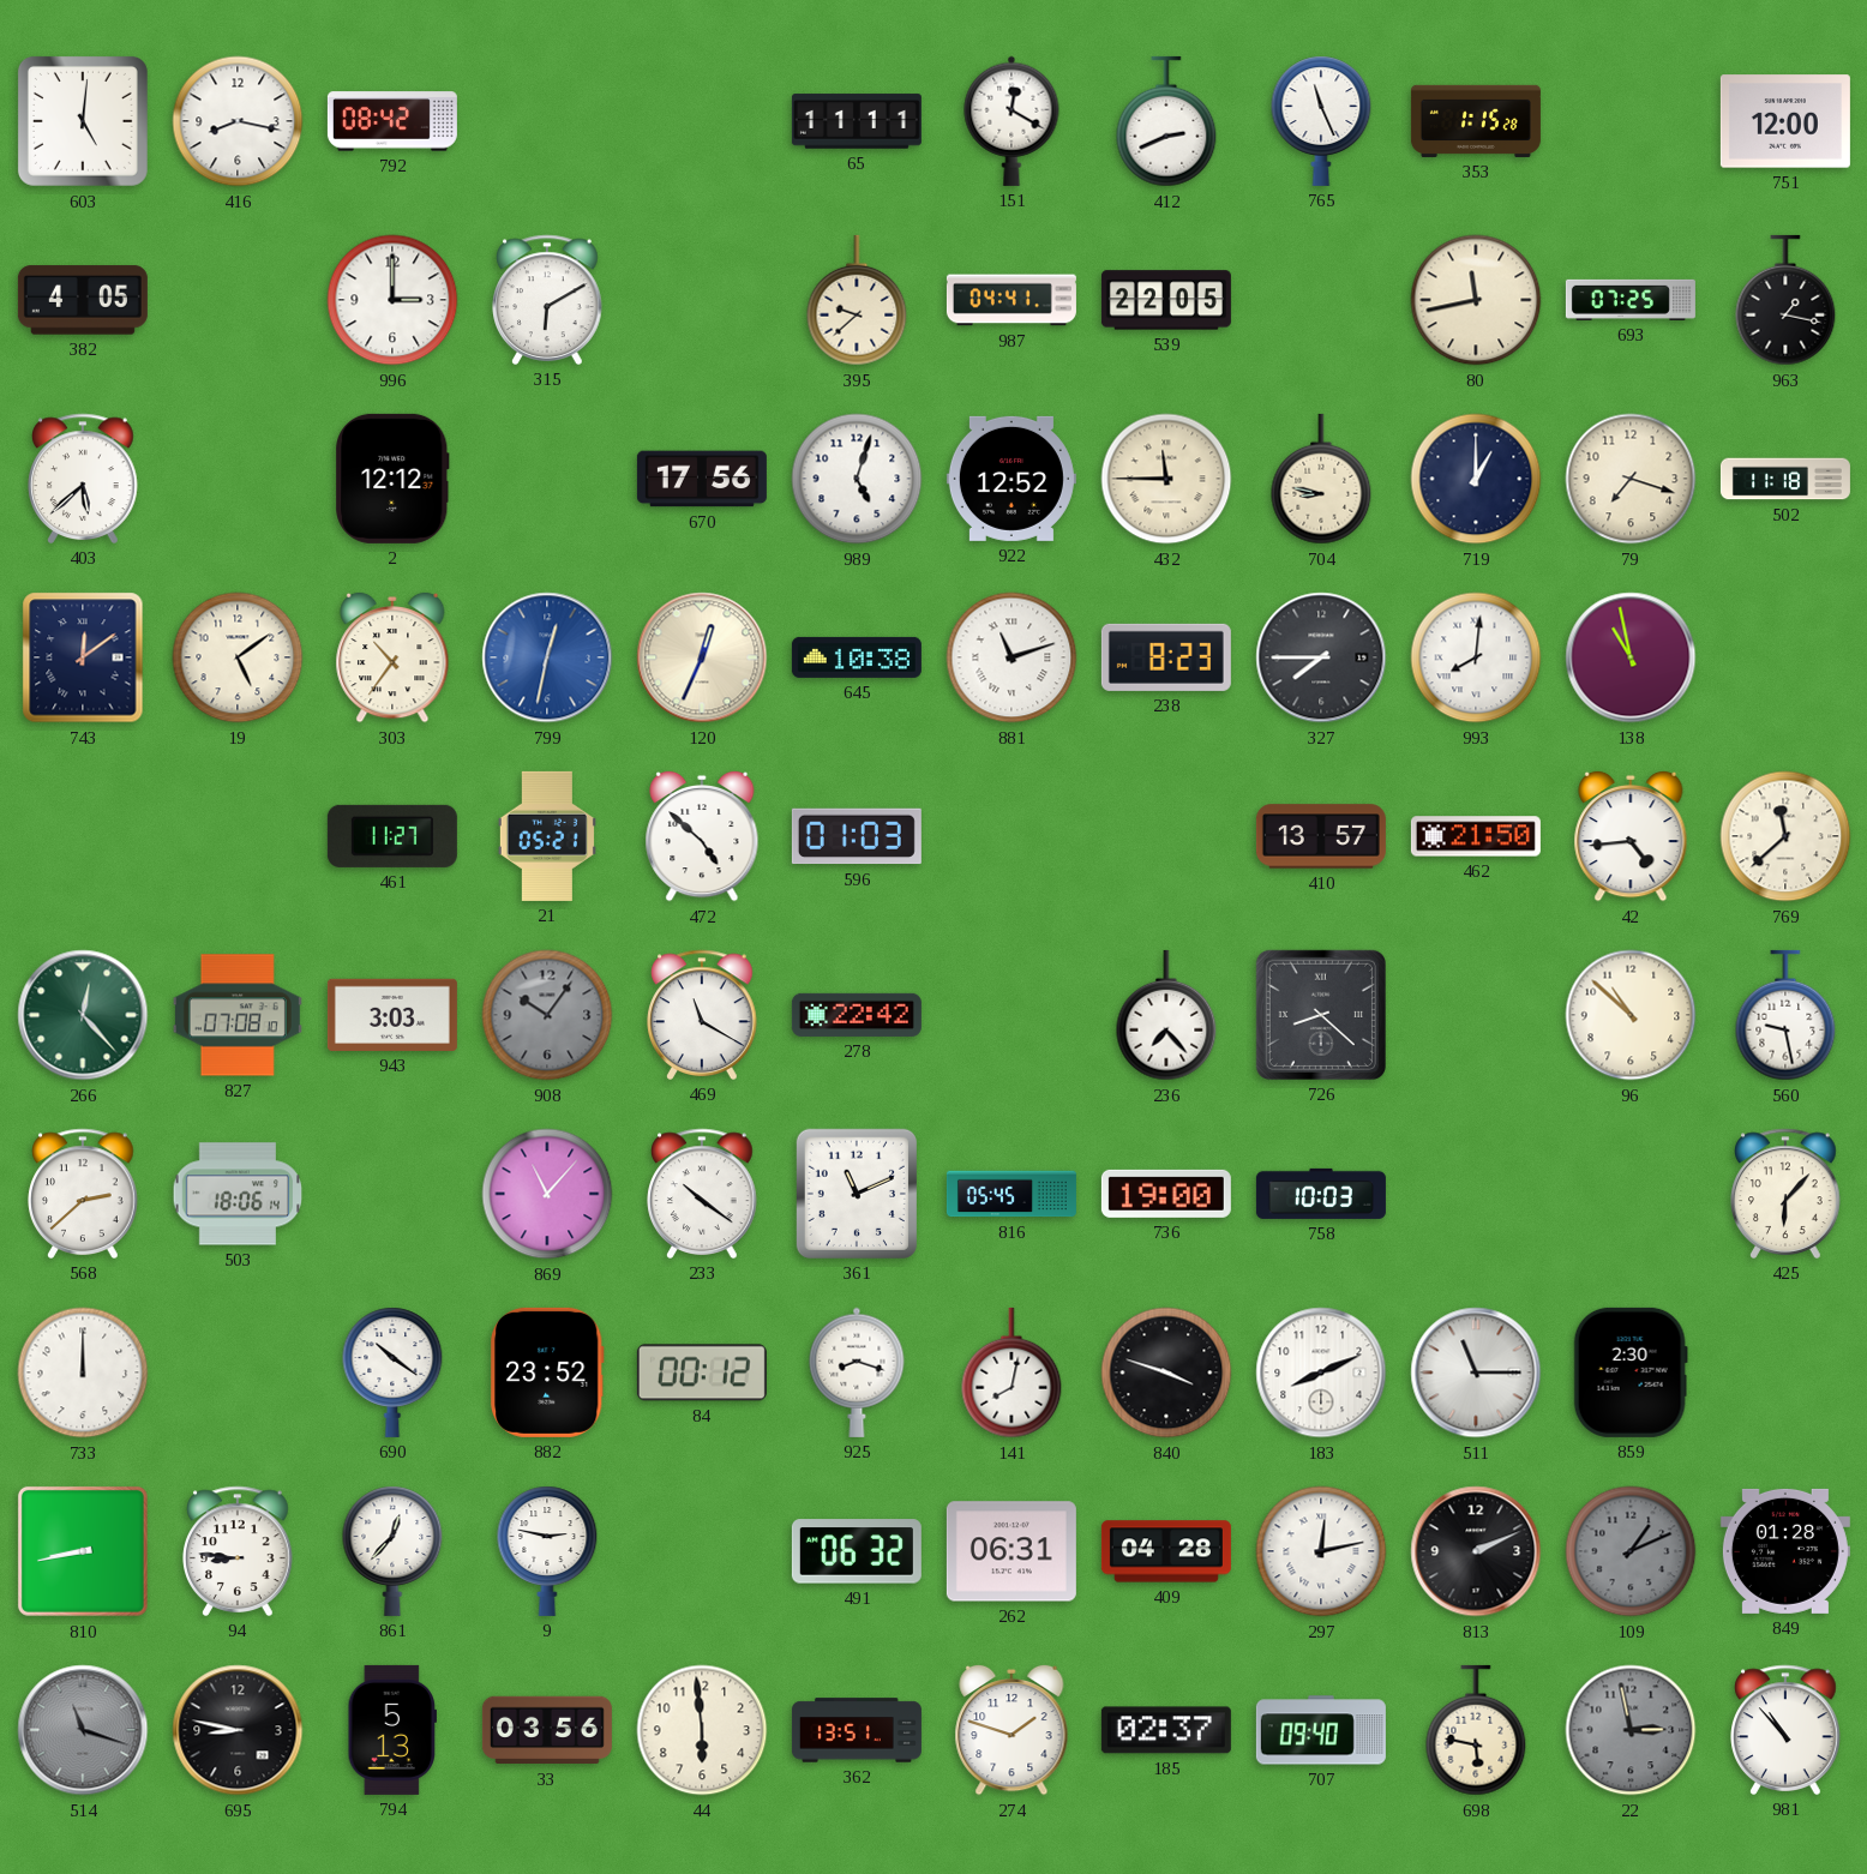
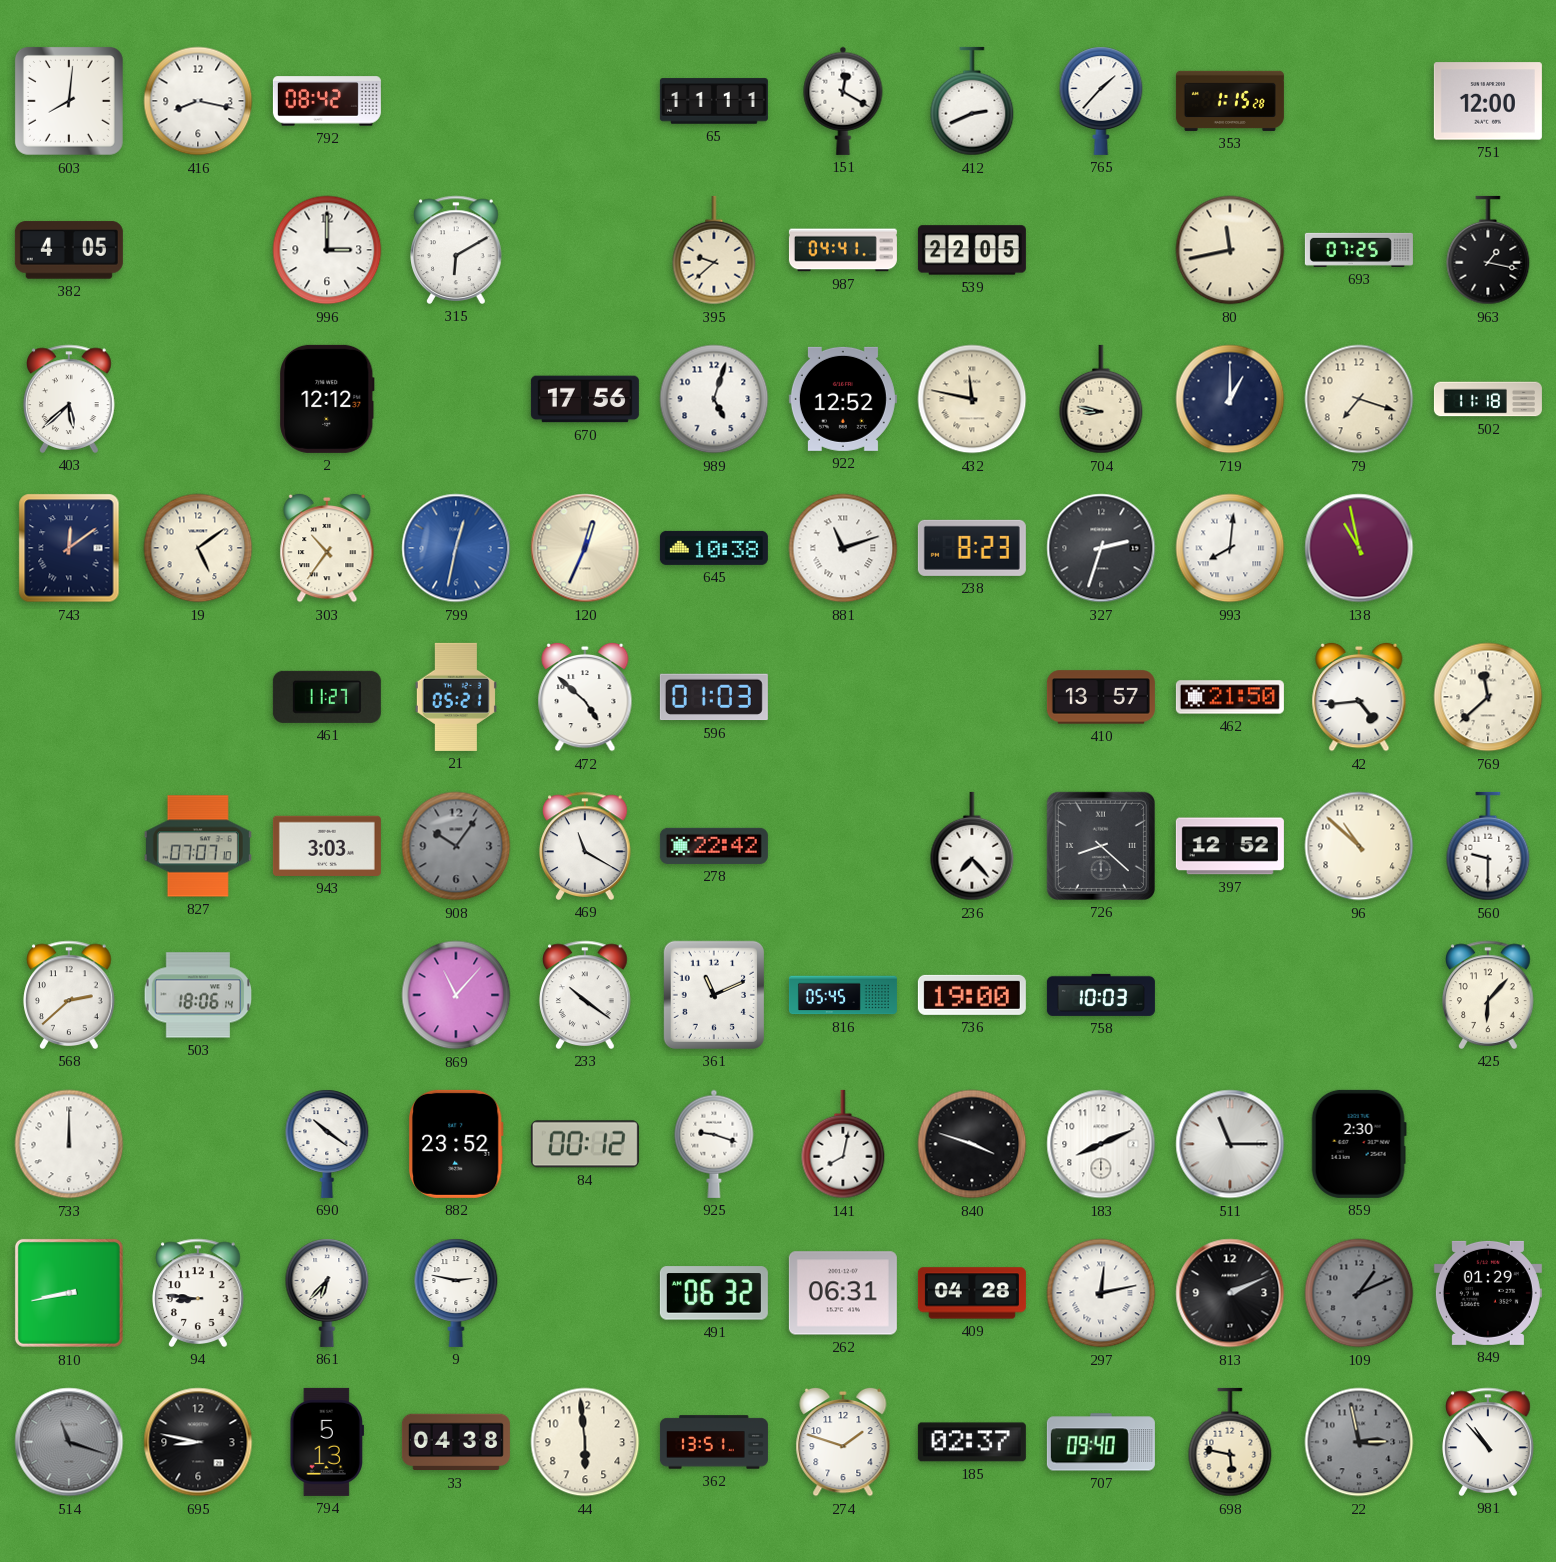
603: 5:01 -> 8:01 (69, 101)
765: 11:26 -> 1:37 (1101, 101)
432: 11:45 -> 11:47 (972, 399)
327: 7:45 -> 2:33 (1101, 548)
266: 12:23 -> none (83, 1015)
827: 07:08 -> 07:07 (198, 846)
397: none -> 12:52 (1230, 846)
560: 9:28 -> 9:30 (1488, 846)
925: 8:18 -> 9:18 (714, 1144)
861: 12:37 -> 6:37 (327, 1293)
849: 01:28 -> 01:29 (1488, 1293)
33: 03:56 -> 04:38 (456, 1442)
